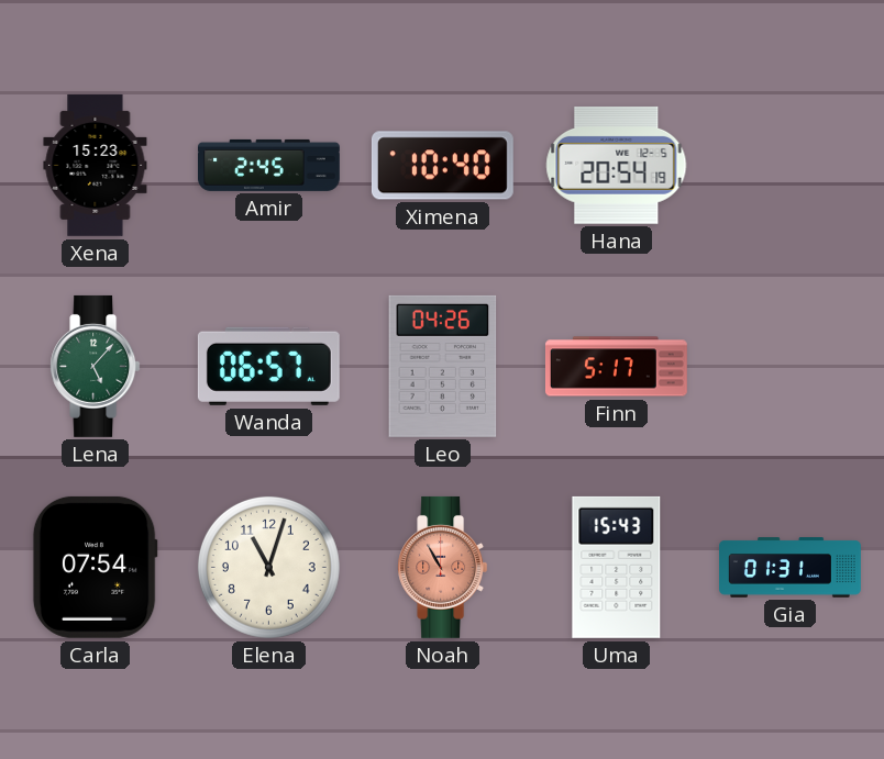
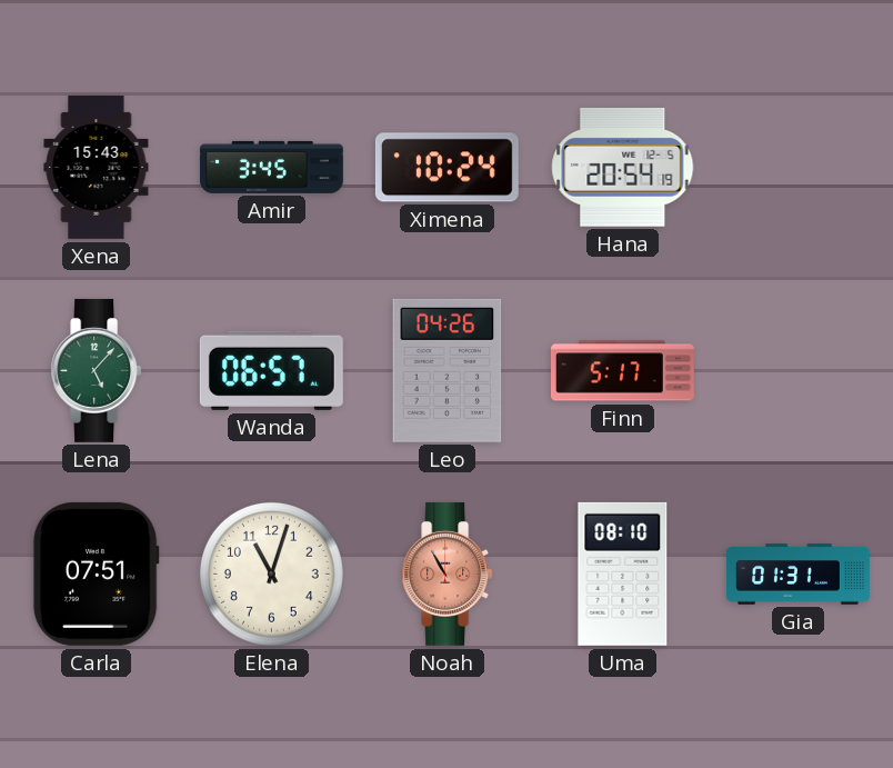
Xena: 15:23 -> 15:43 (97, 167)
Amir: 2:45 -> 3:45 (271, 167)
Ximena: 10:40 -> 10:24 (446, 168)
Carla: 07:54 -> 07:51 (96, 573)
Uma: 15:43 -> 08:10 (623, 573)
